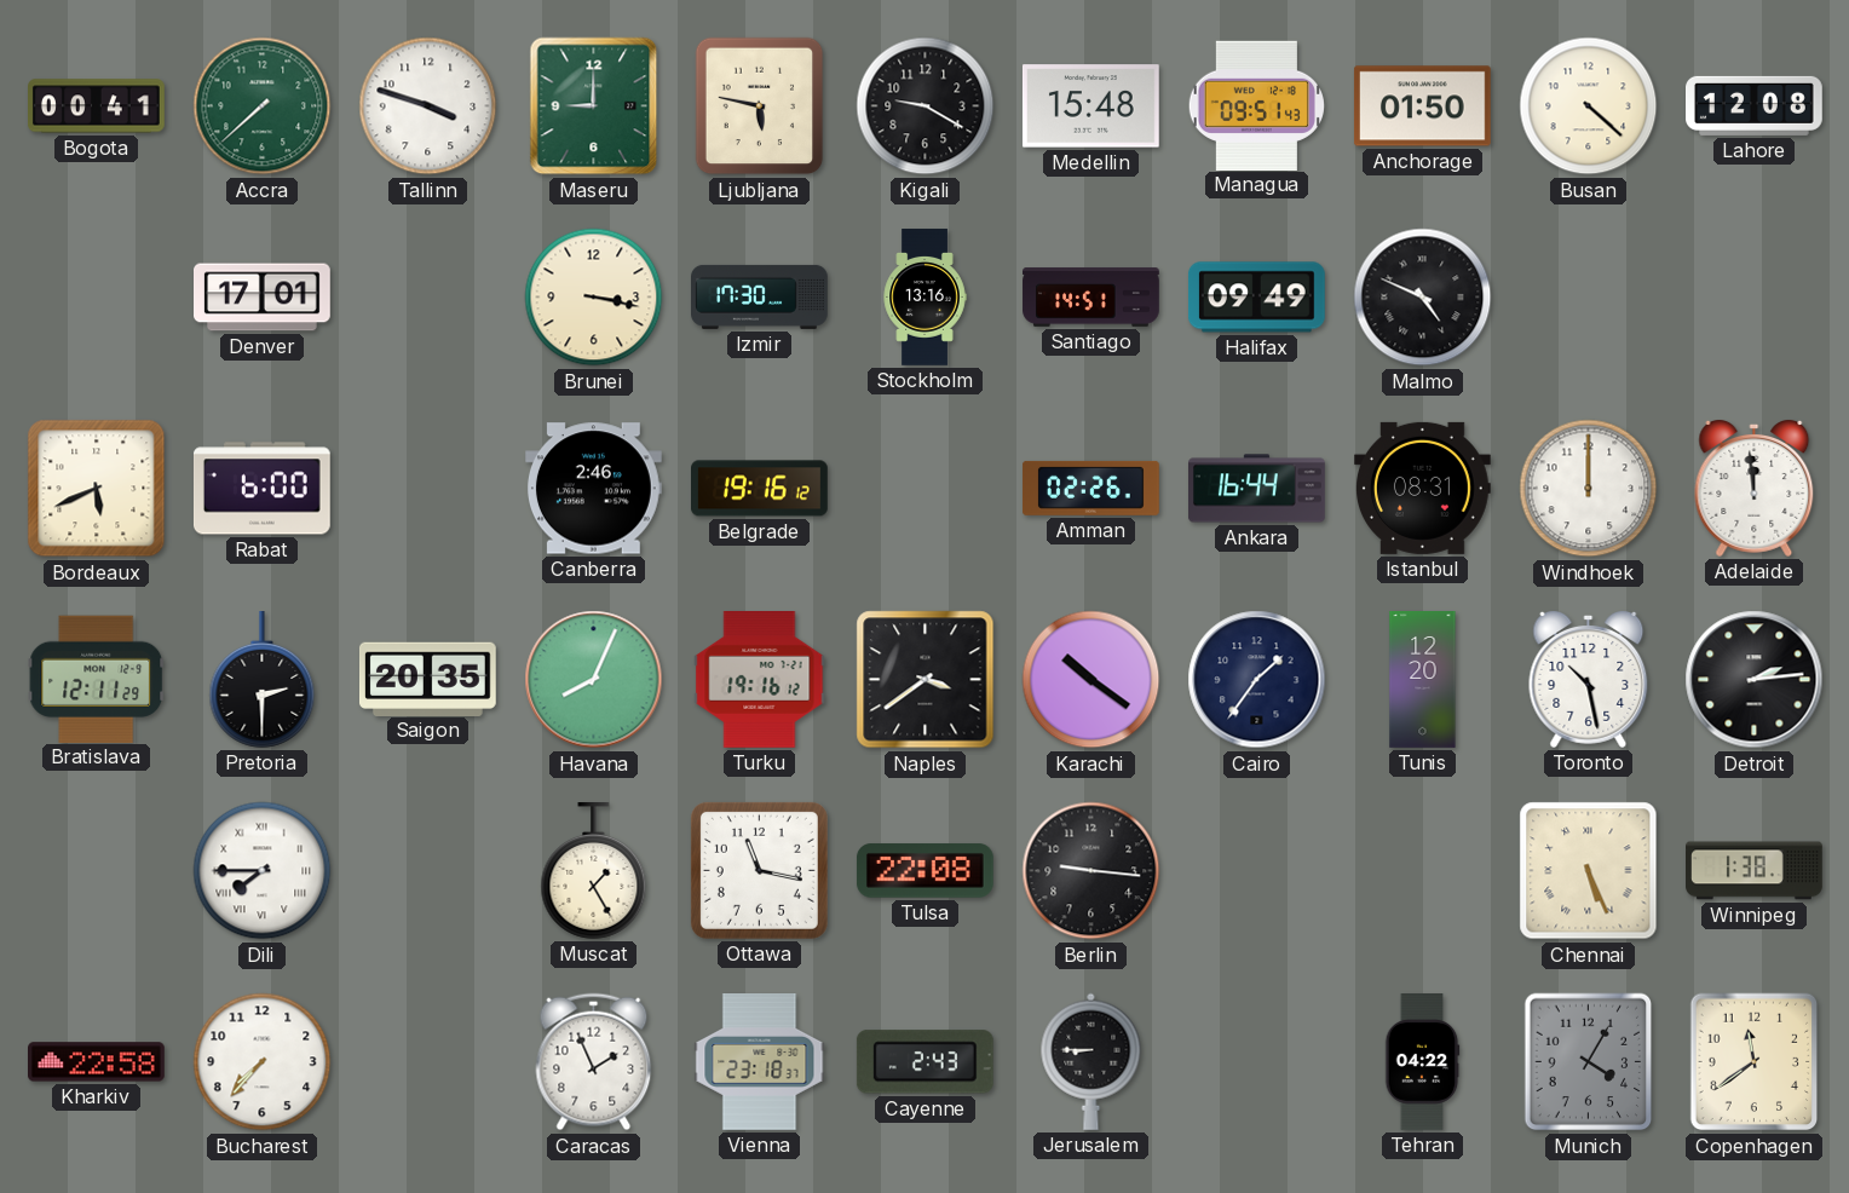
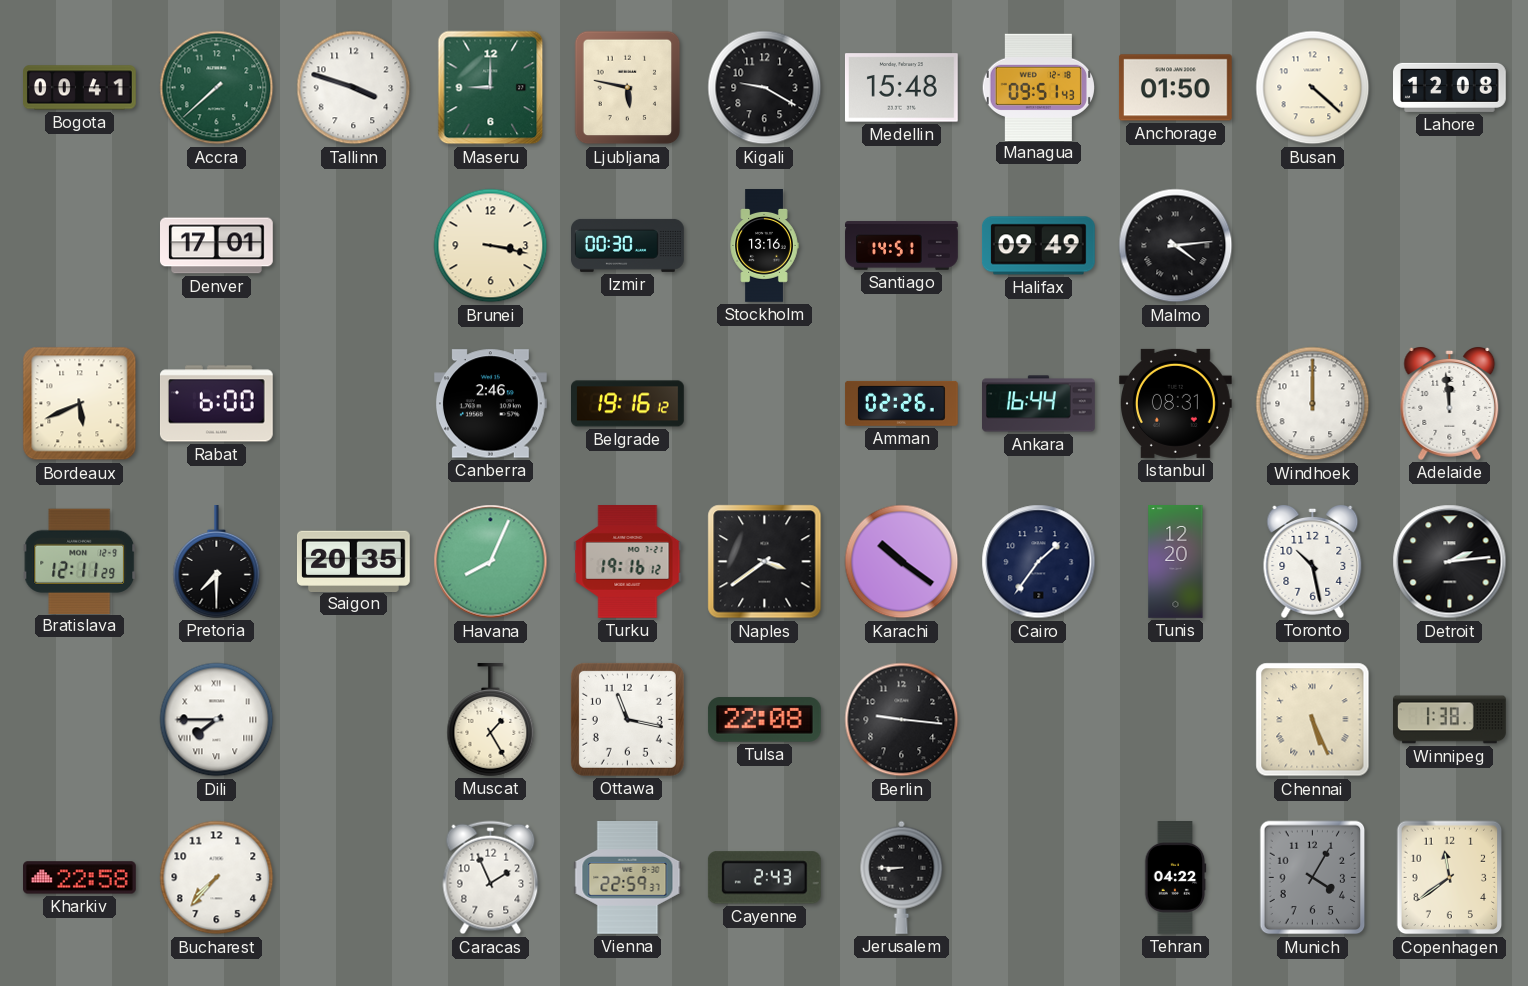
Izmir: 17:30 -> 00:30 (628, 245)
Malmo: 4:49 -> 4:14 (1176, 246)
Pretoria: 2:30 -> 7:30 (217, 562)
Vienna: 23:18 -> 22:59 (628, 878)
